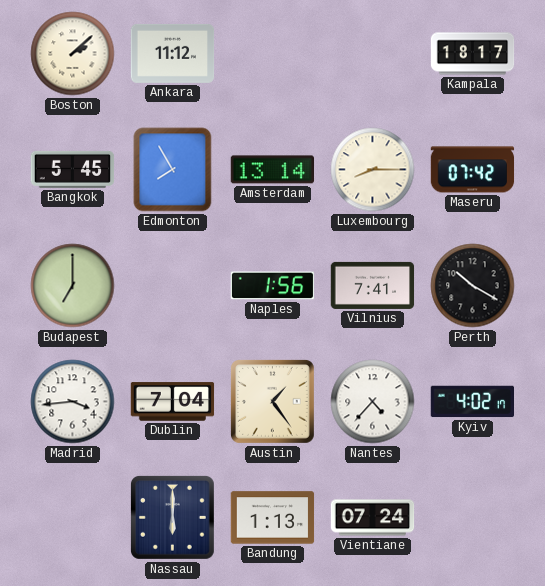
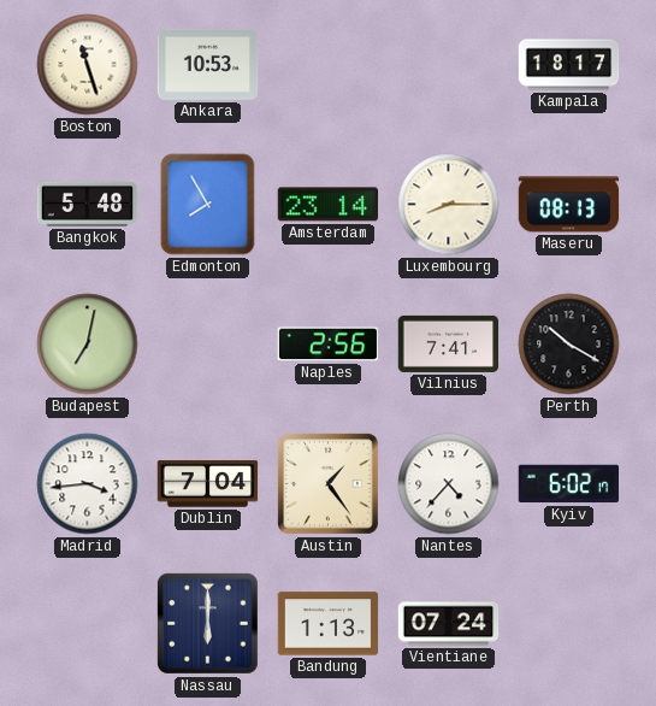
Boston: 2:08 -> 11:27 (88, 65)
Ankara: 11:12 -> 10:53 (208, 64)
Bangkok: 5:45 -> 5:48 (88, 204)
Amsterdam: 13:14 -> 23:14 (327, 205)
Maseru: 07:42 -> 08:13 (569, 205)
Budapest: 7:00 -> 7:02 (88, 345)
Naples: 1:56 -> 2:56 (329, 345)
Kyiv: 4:02 -> 6:02 (568, 484)
